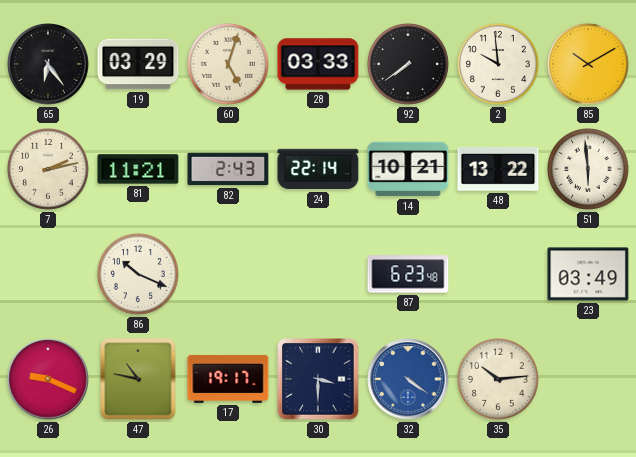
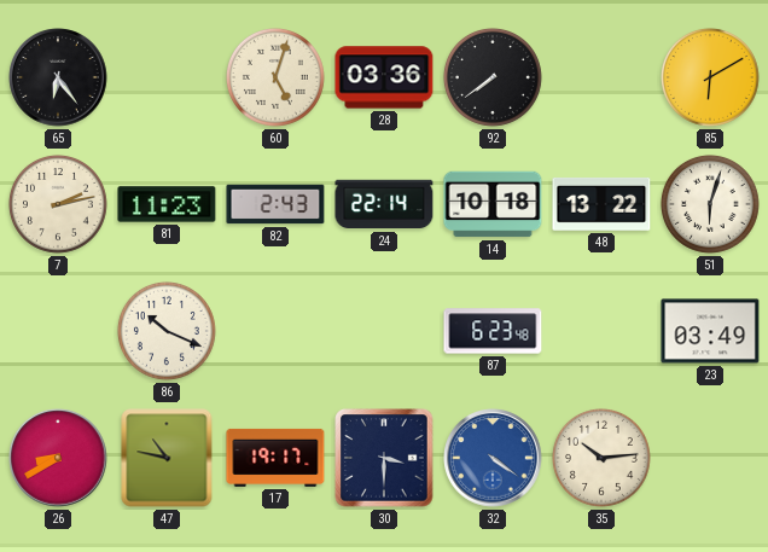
19: 03:29 -> none (138, 64)
28: 03:33 -> 03:36 (384, 77)
2: 9:59 -> none (498, 64)
85: 10:10 -> 6:10 (710, 77)
81: 11:21 -> 11:23 (167, 204)
14: 10:21 -> 10:18 (493, 204)
51: 5:59 -> 6:03 (710, 204)
26: 9:19 -> 8:40 (58, 458)
